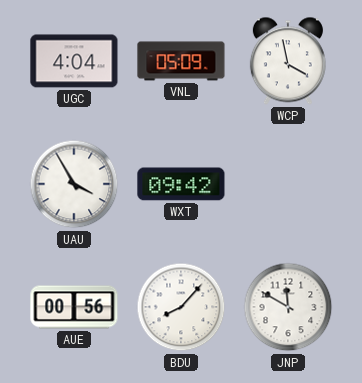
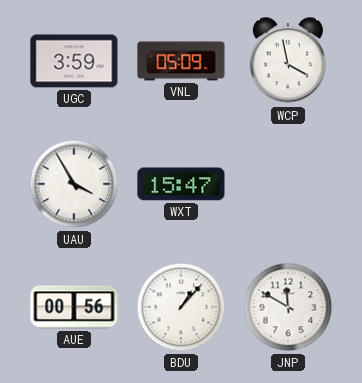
UGC: 4:04 -> 3:59 (74, 61)
WXT: 09:42 -> 15:47 (181, 184)
BDU: 8:07 -> 1:07 (181, 307)
